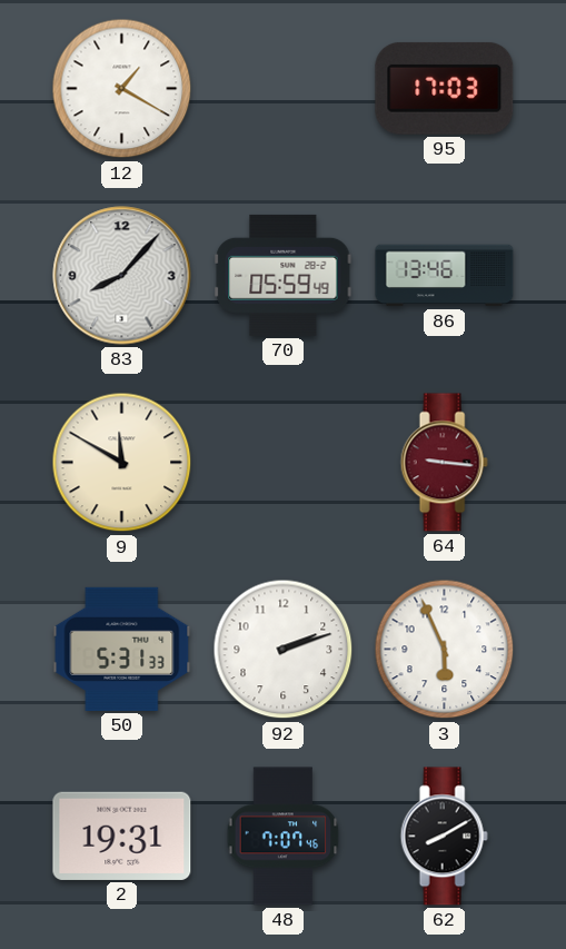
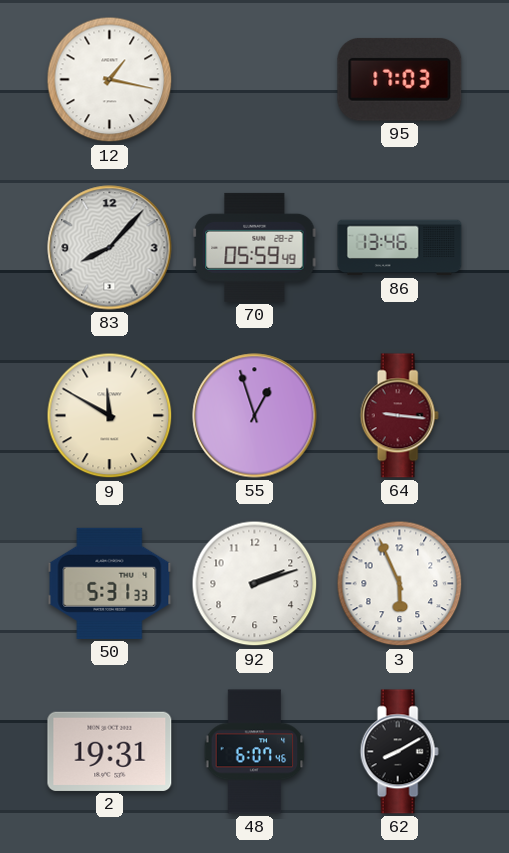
12: 1:20 -> 1:17 (110, 80)
55: none -> 12:57 (255, 416)
48: 7:07 -> 6:07 (255, 752)
